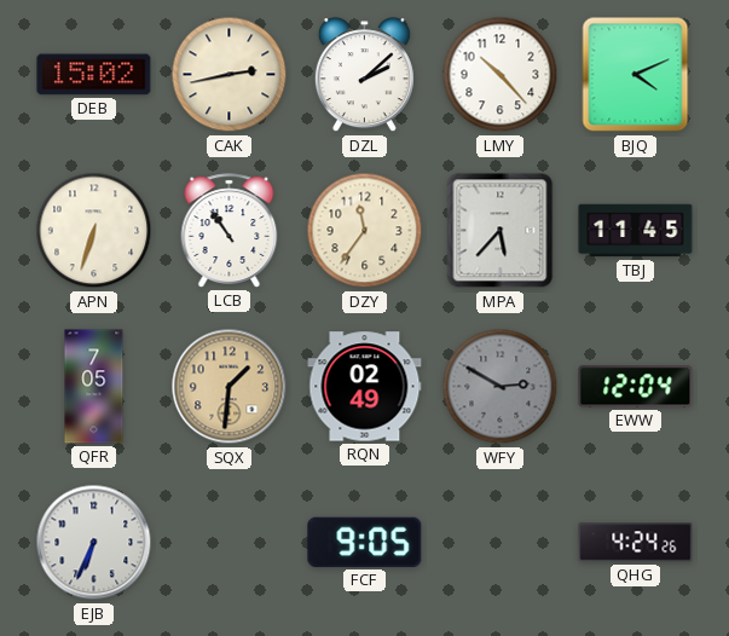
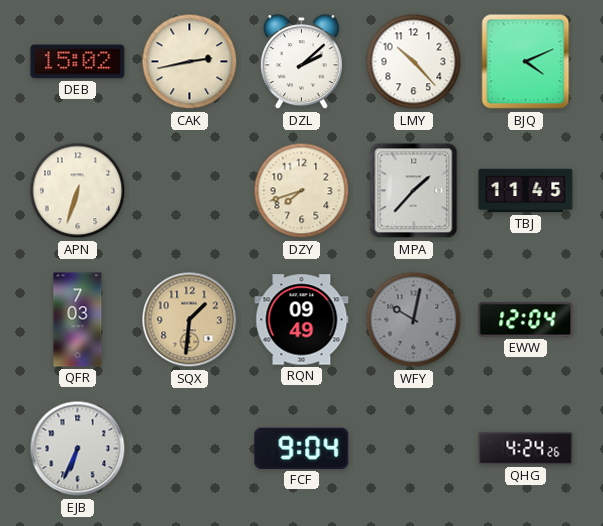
LCB: 10:54 -> none (230, 231)
DZY: 11:36 -> 7:42 (302, 191)
MPA: 5:37 -> 1:37 (414, 191)
QFR: 7:05 -> 7:03 (78, 320)
RQN: 02:49 -> 09:49 (302, 320)
WFY: 2:50 -> 10:02 (414, 320)
FCF: 9:05 -> 9:04 (302, 448)
